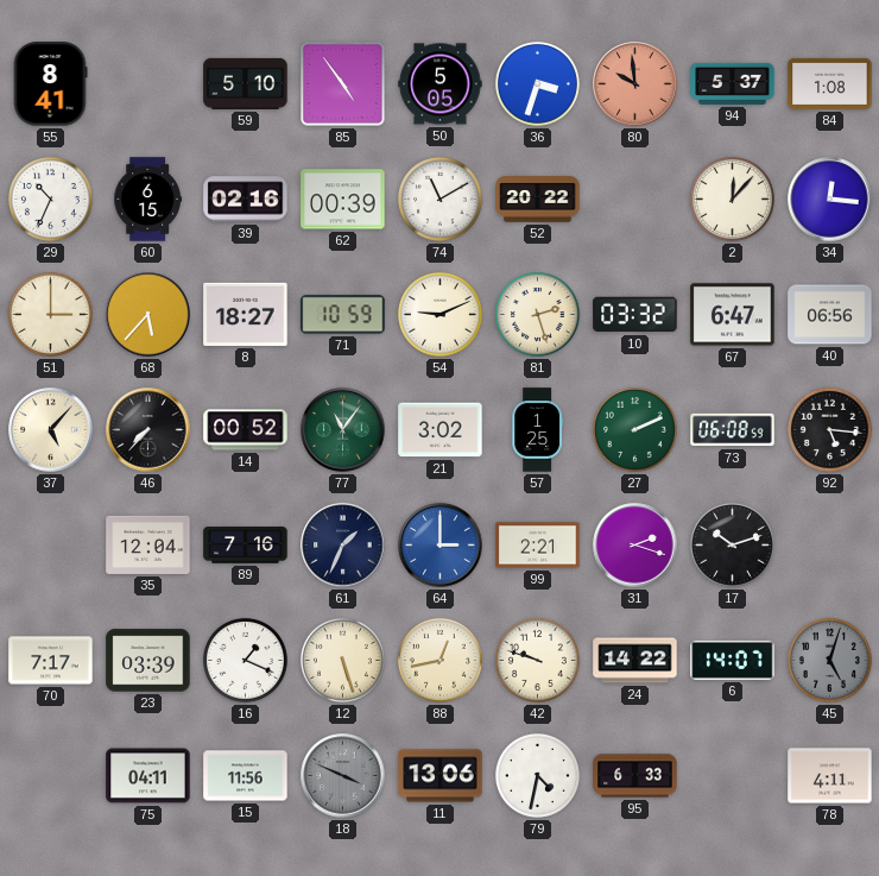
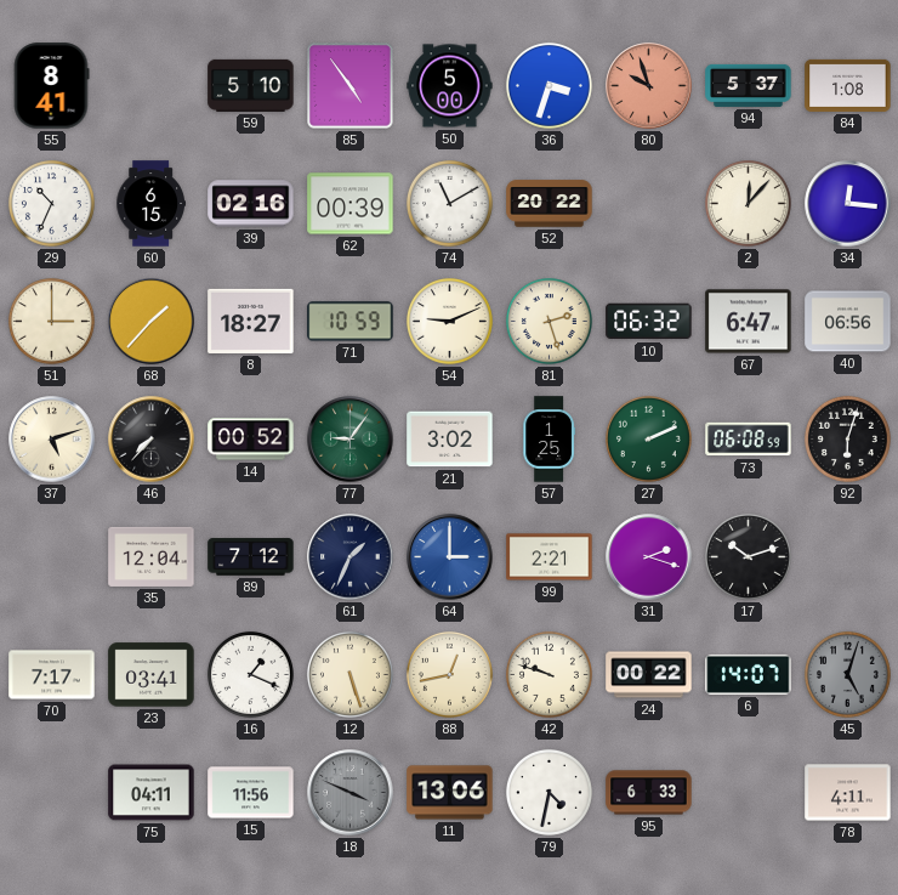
50: 5:05 -> 5:00 (450, 86)
80: 9:59 -> 9:57 (649, 86)
68: 5:37 -> 1:37 (152, 322)
10: 03:32 -> 06:32 (649, 322)
37: 5:07 -> 5:12 (52, 440)
77: 11:06 -> 9:06 (351, 440)
92: 5:16 -> 6:03 (847, 438)
89: 7:16 -> 7:12 (251, 557)
23: 03:39 -> 03:41 (152, 675)
24: 14:22 -> 00:22 (649, 675)
